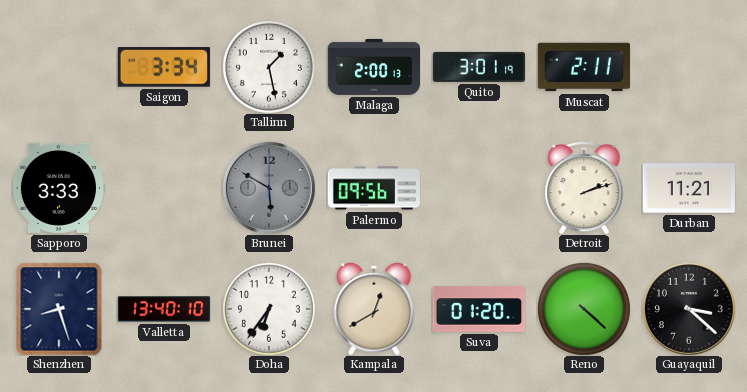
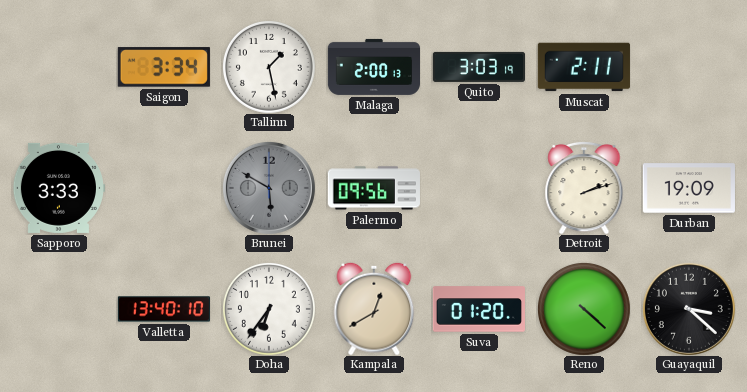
Quito: 3:01 -> 3:03 (478, 67)
Durban: 11:21 -> 19:09 (689, 188)
Shenzhen: 8:27 -> none (59, 309)
